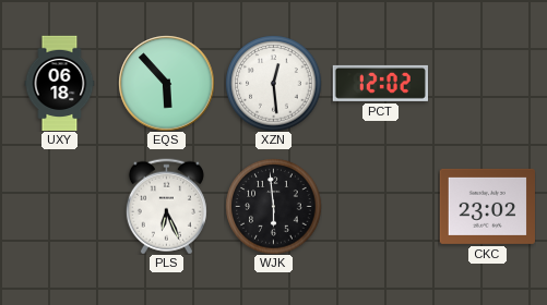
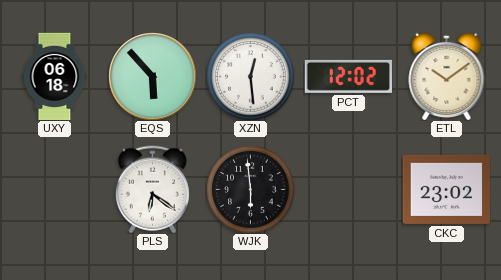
ETL: none -> 10:09 (447, 76)
PLS: 6:26 -> 6:21 (152, 189)
